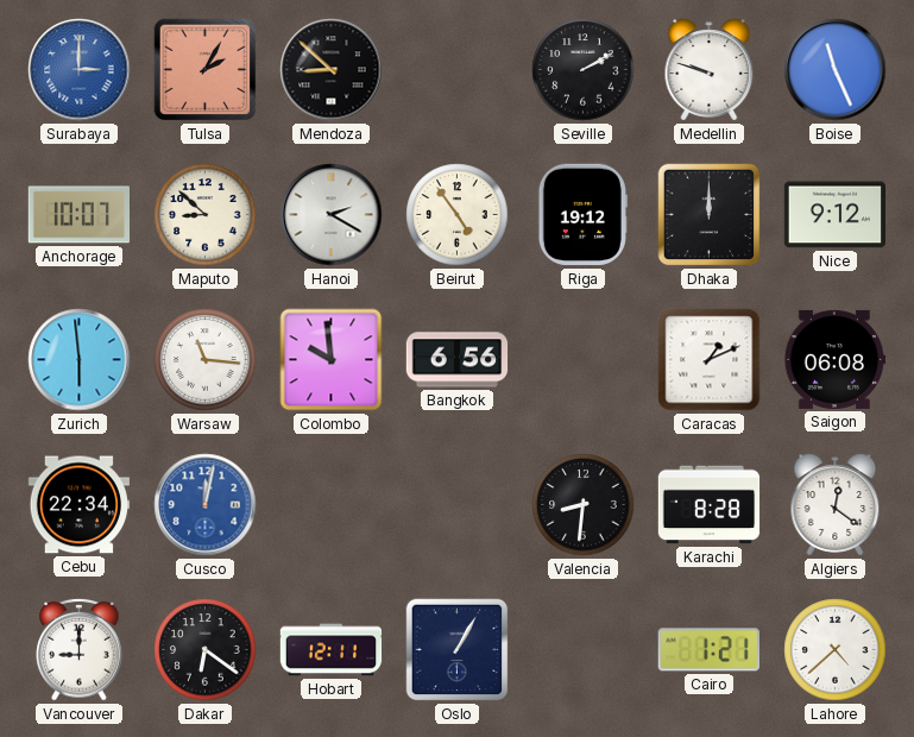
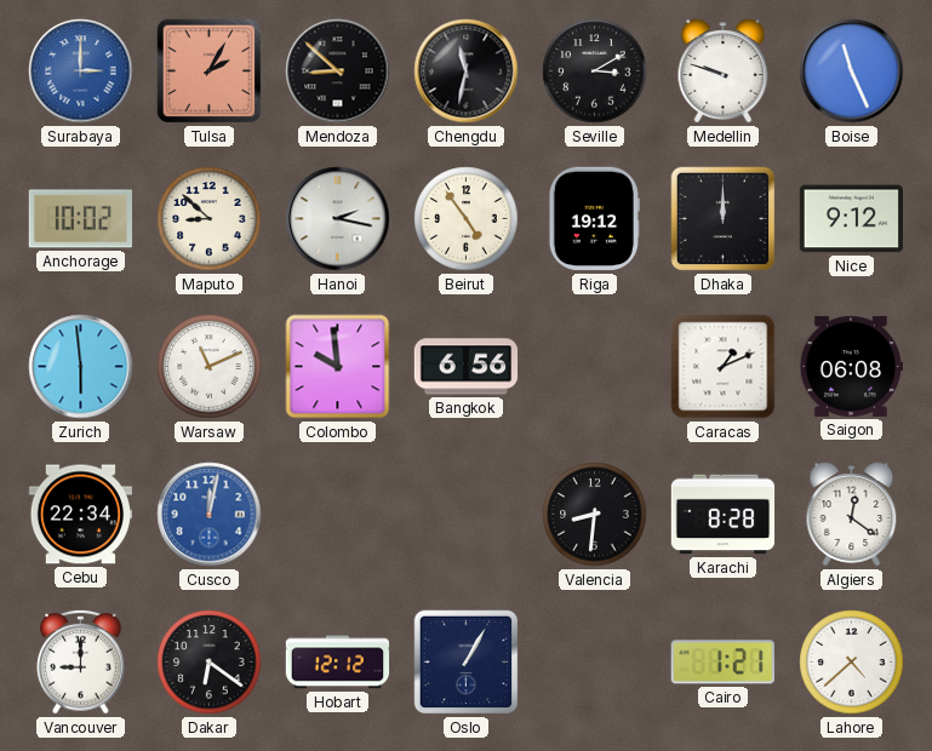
Chengdu: none -> 11:32 (467, 71)
Seville: 2:10 -> 3:10 (595, 71)
Anchorage: 10:07 -> 10:02 (80, 219)
Hanoi: 2:20 -> 2:17 (338, 219)
Warsaw: 11:16 -> 11:11 (210, 367)
Hobart: 12:11 -> 12:12 (338, 663)
